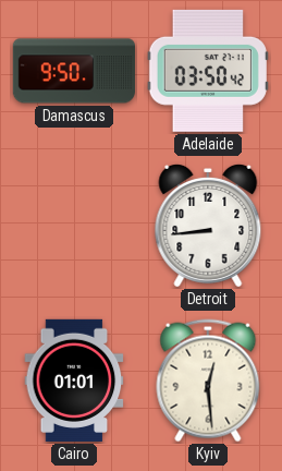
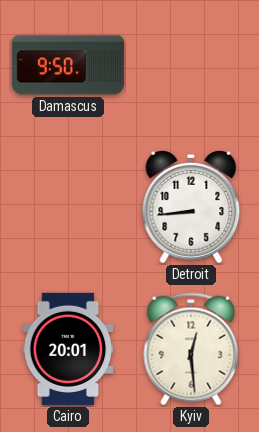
Adelaide: 03:50 -> none (208, 71)
Cairo: 01:01 -> 20:01 (68, 349)
